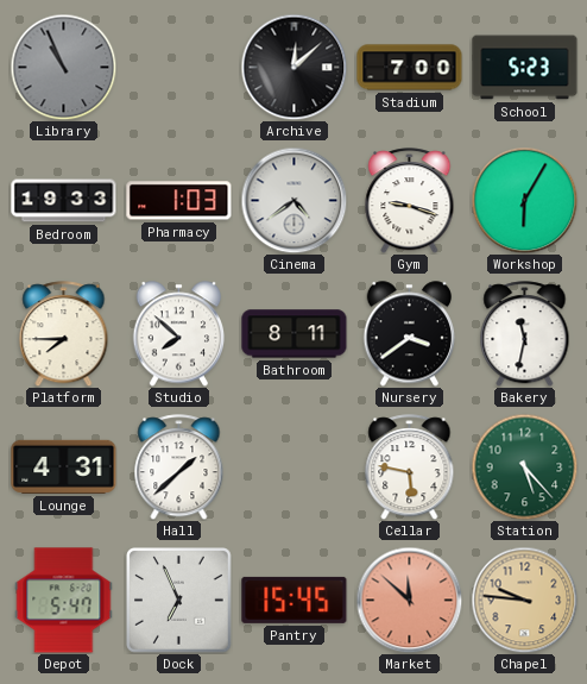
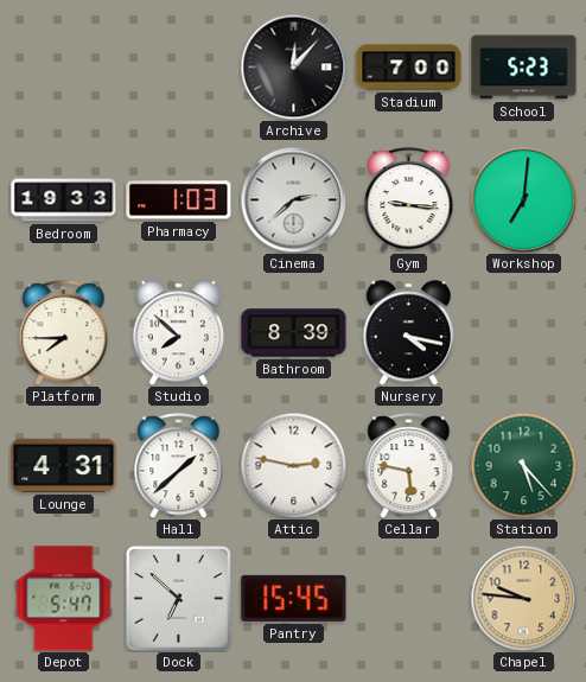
Library: 10:56 -> none (63, 67)
Archive: 12:08 -> 12:07 (293, 66)
Cinema: 4:39 -> 2:38 (293, 199)
Gym: 9:18 -> 9:16 (409, 200)
Workshop: 6:05 -> 7:01 (523, 199)
Bathroom: 8:11 -> 8:39 (294, 333)
Nursery: 3:39 -> 4:17 (409, 333)
Bakery: 11:32 -> none (525, 334)
Attic: none -> 2:47 (293, 465)
Dock: 6:56 -> 6:52 (179, 599)
Market: 11:52 -> none (409, 600)
